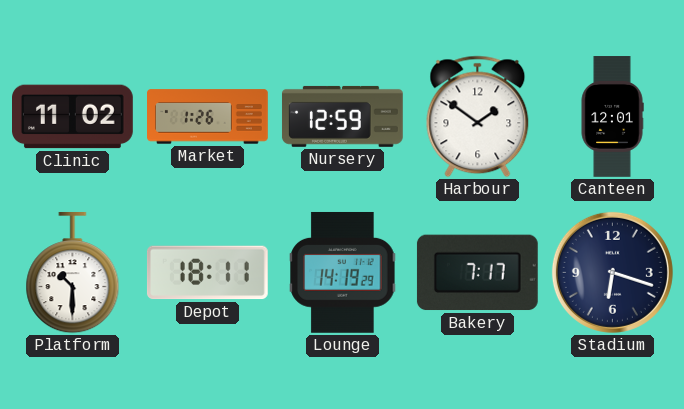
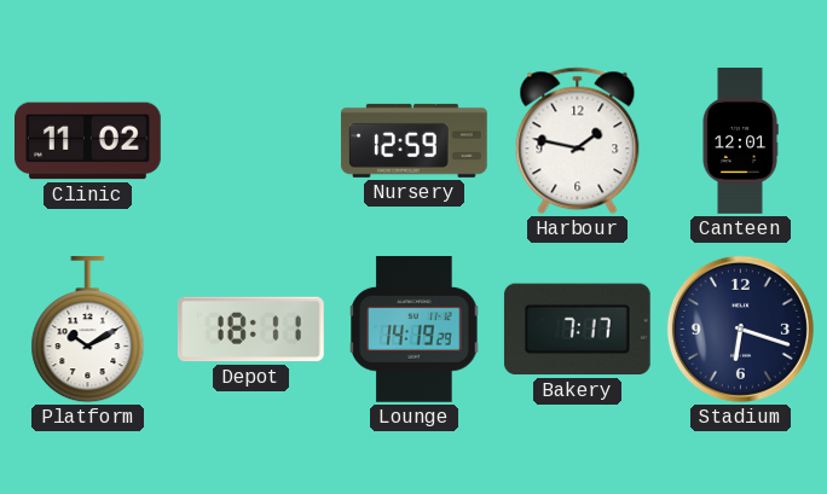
Market: 1:26 -> none (208, 117)
Harbour: 1:51 -> 1:47 (578, 141)
Platform: 10:30 -> 10:10 (88, 330)
